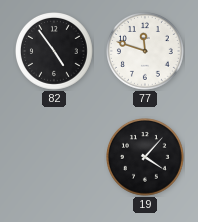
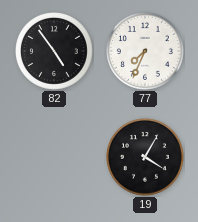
77: 11:48 -> 7:34 (146, 52)
19: 4:07 -> 4:05 (146, 158)
